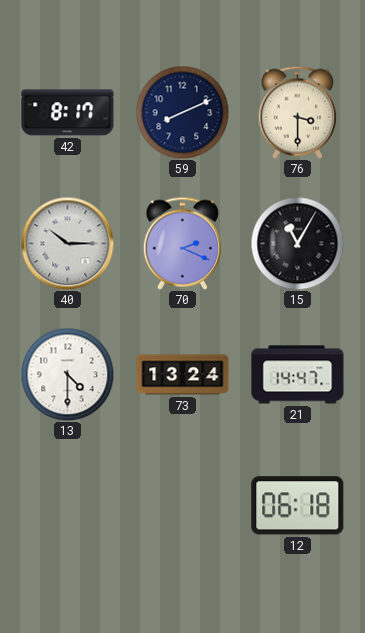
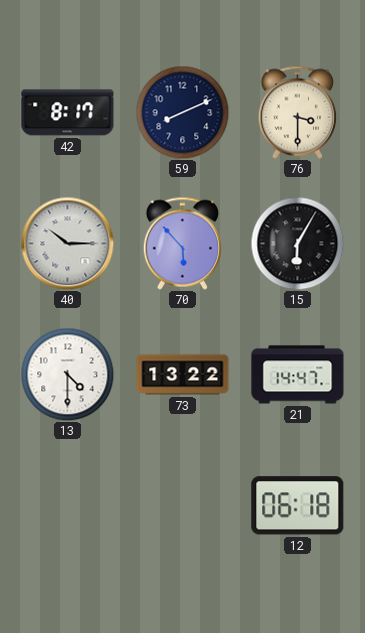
70: 2:19 -> 5:53 (182, 243)
15: 11:05 -> 6:05 (297, 243)
73: 13:24 -> 13:22 (183, 375)
